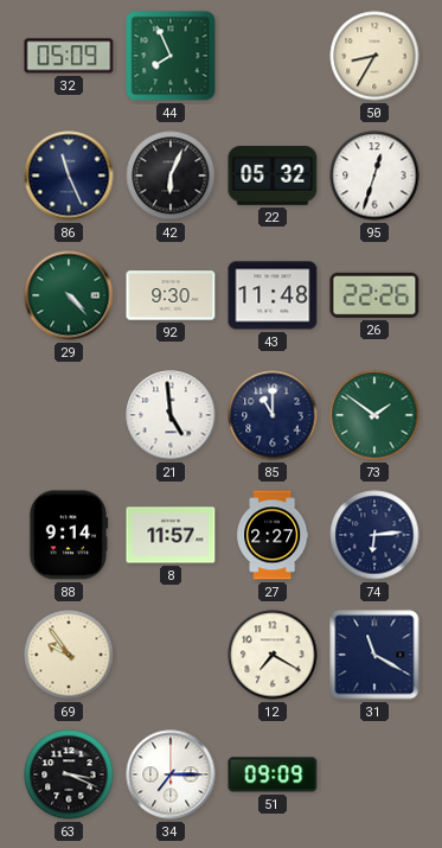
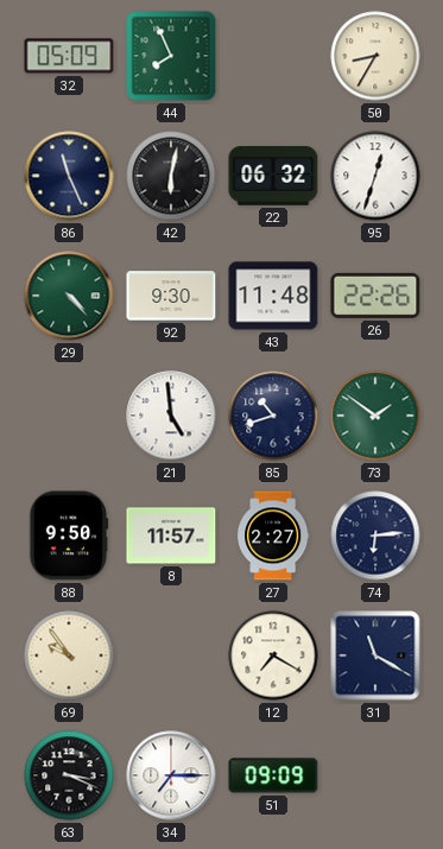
42: 6:04 -> 6:02 (171, 176)
22: 05:32 -> 06:32 (273, 176)
85: 11:00 -> 10:42 (273, 416)
88: 9:14 -> 9:50 (69, 536)
